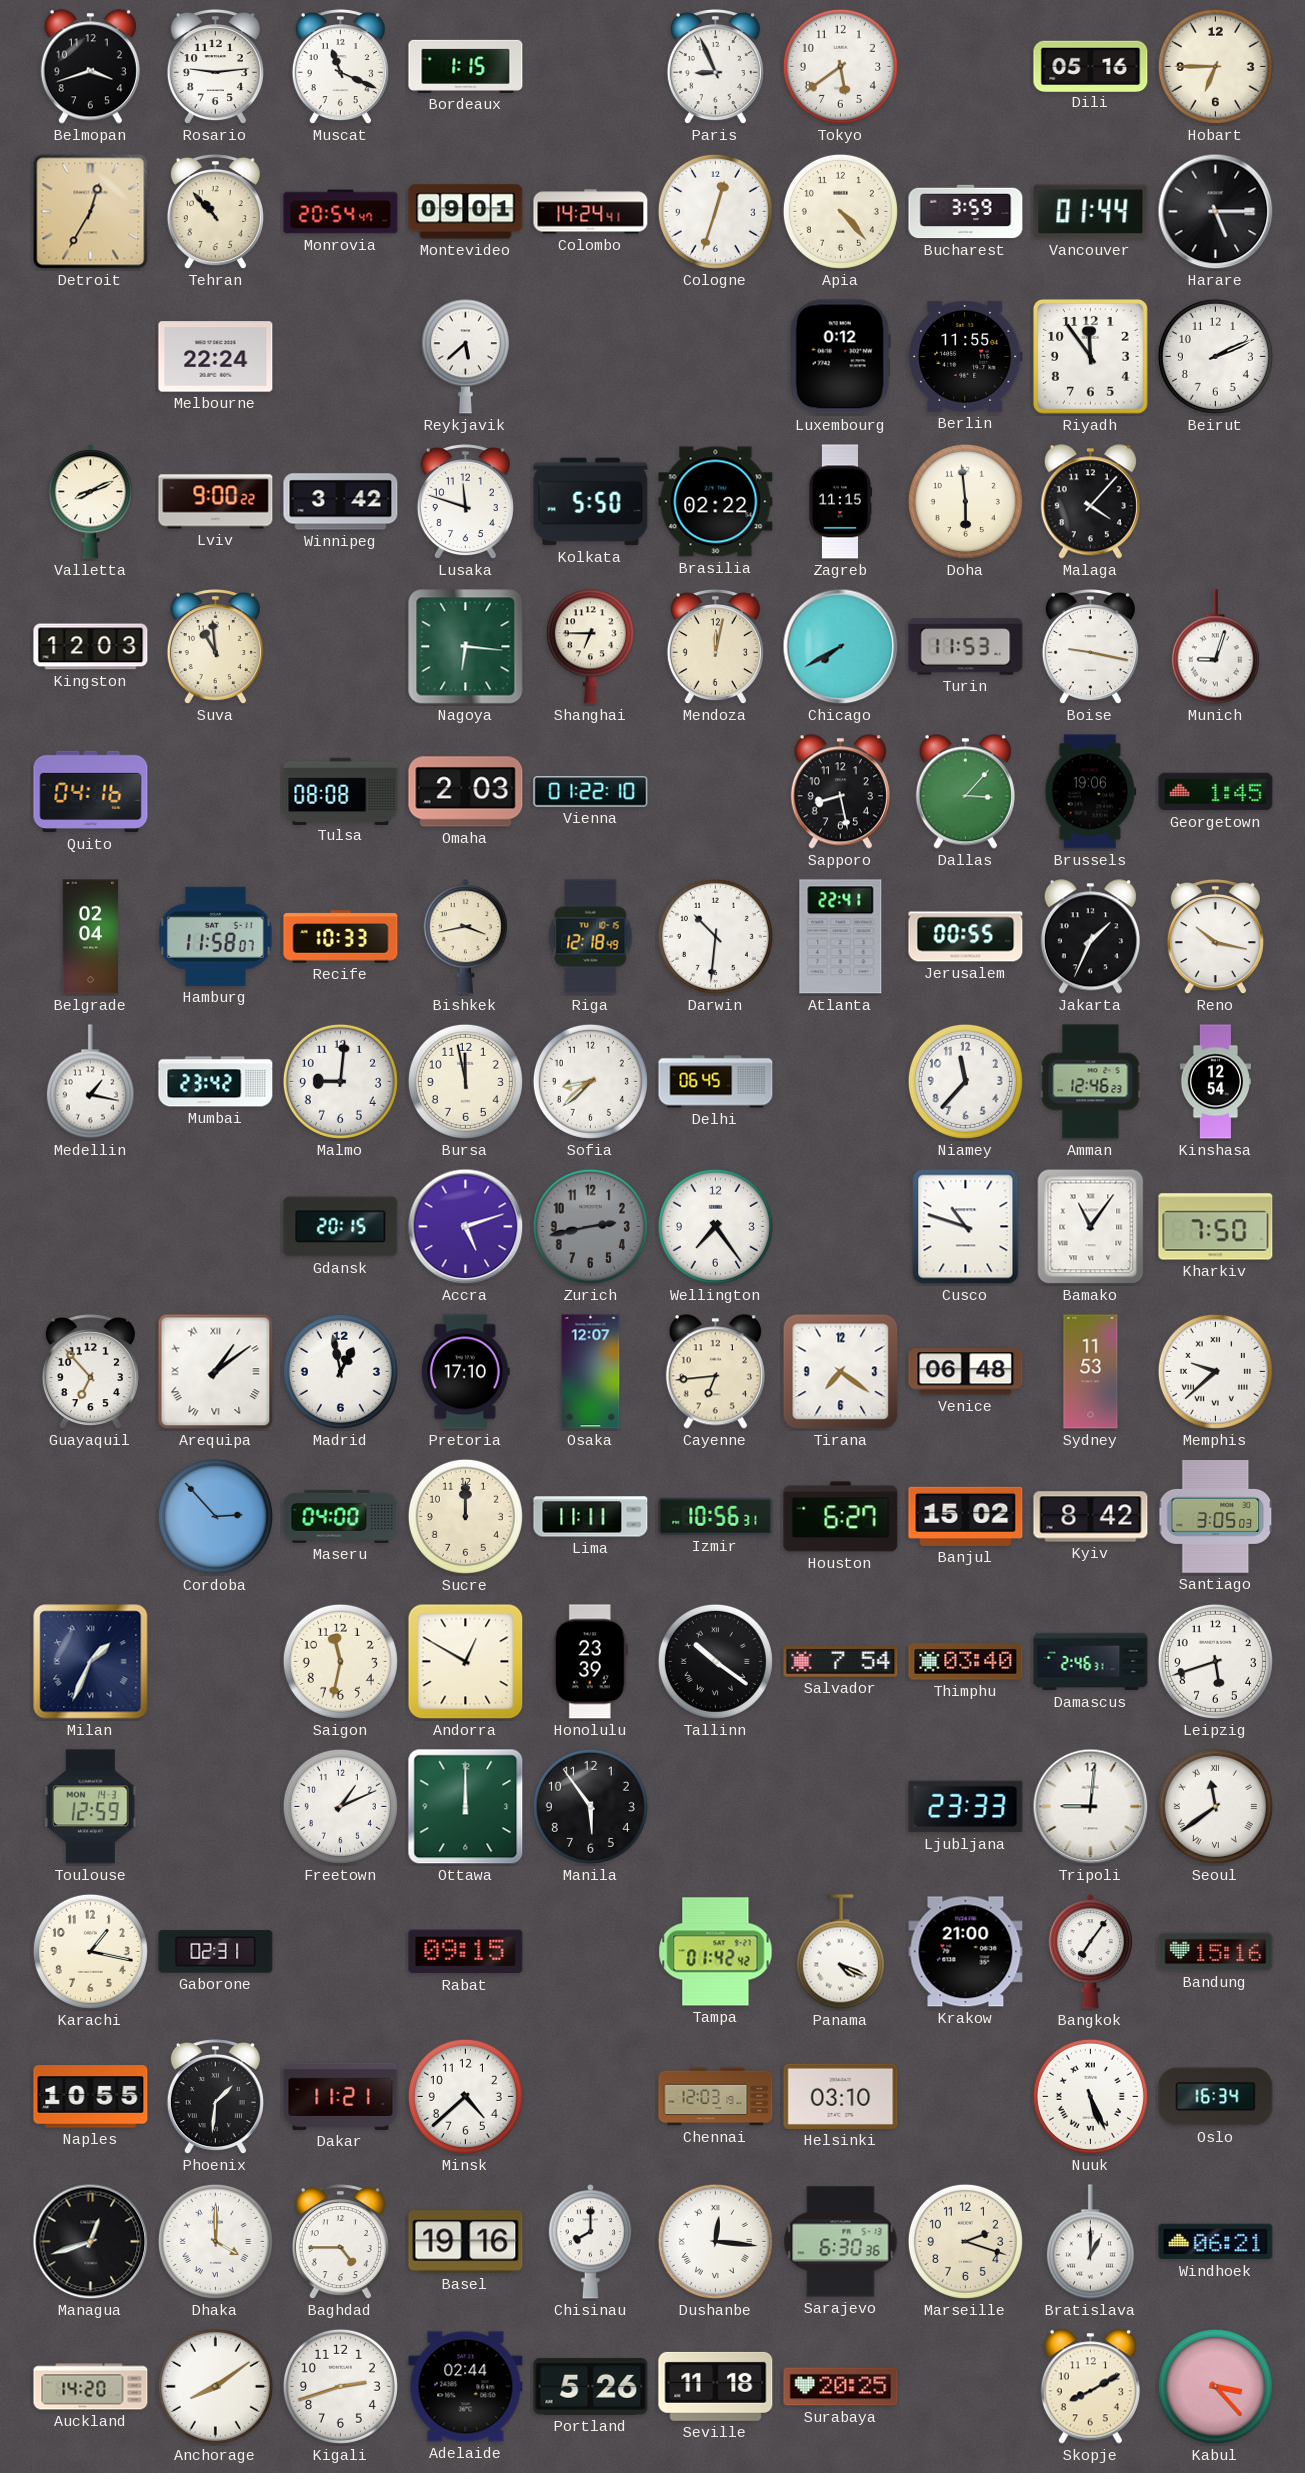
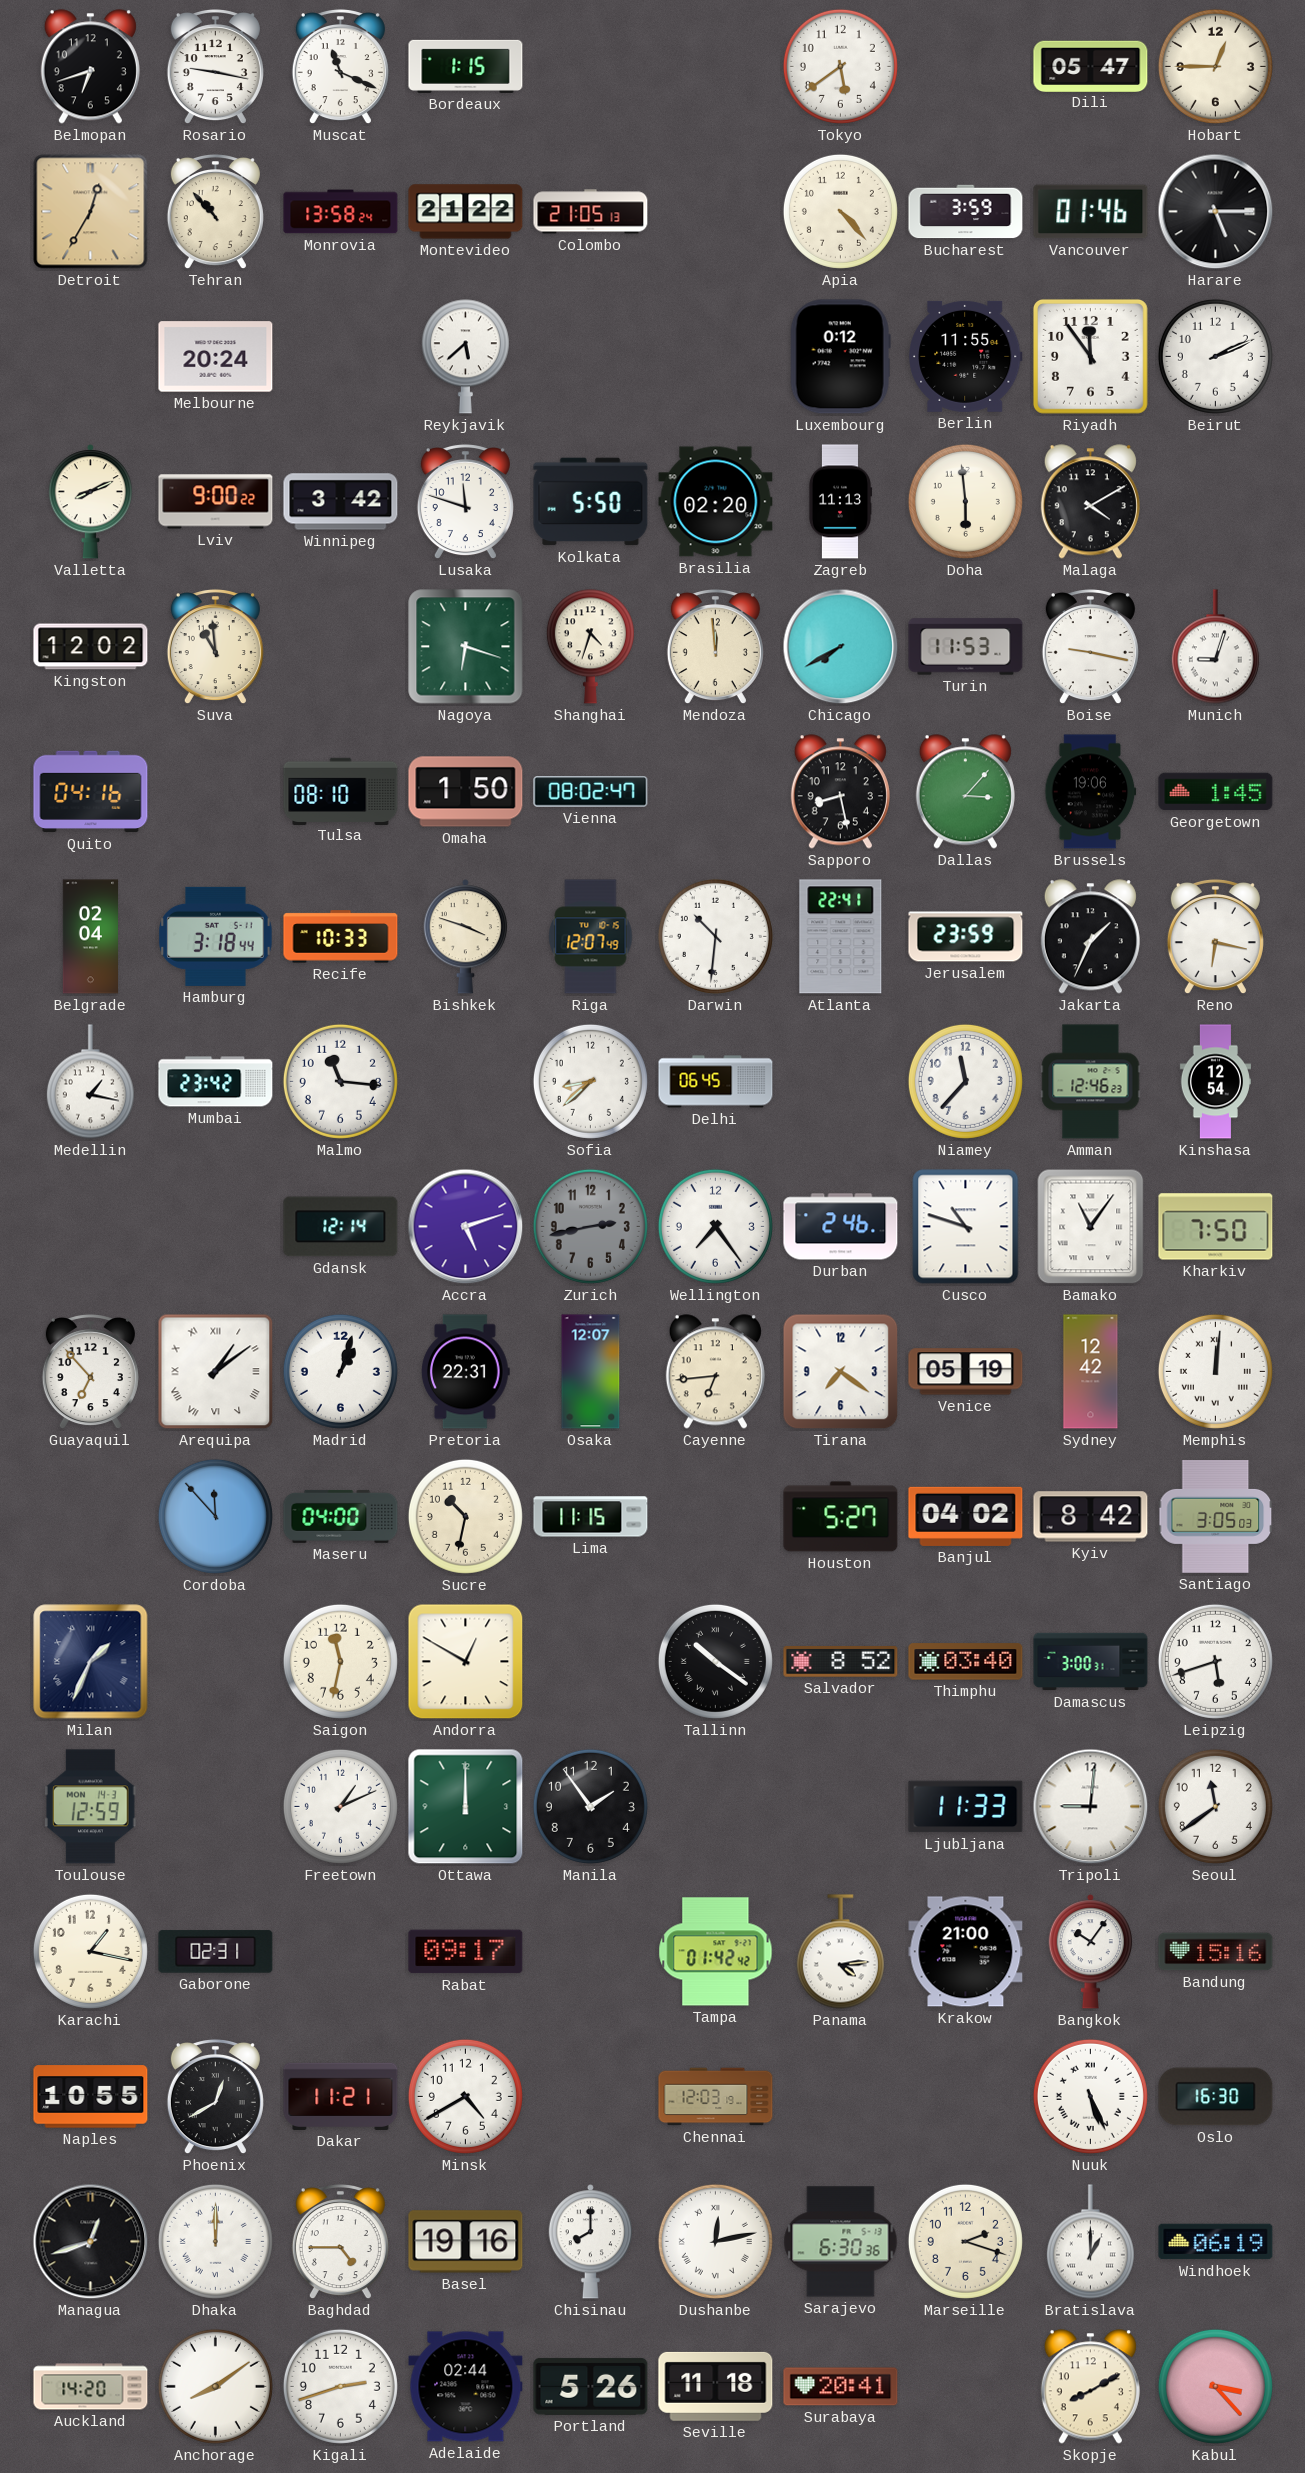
Belmopan: 3:42 -> 6:42 (90, 67)
Rosario: 9:14 -> 9:17 (215, 67)
Paris: 8:56 -> none (715, 67)
Dili: 05:16 -> 05:47 (1091, 66)
Hobart: 6:45 -> 12:45 (1215, 66)
Monrovia: 20:54 -> 13:58 (341, 212)
Montevideo: 09:01 -> 21:22 (466, 212)
Colombo: 14:24 -> 21:05 (591, 212)
Cologne: 12:33 -> none (715, 211)
Vancouver: 01:44 -> 01:46 (1091, 212)
Melbourne: 22:24 -> 20:24 (216, 357)
Brasilia: 02:22 -> 02:20 (716, 502)
Zagreb: 11:15 -> 11:13 (839, 502)
Malaga: 4:07 -> 4:10 (1090, 502)
Kingston: 12:03 -> 12:02 (91, 647)
Nagoya: 6:16 -> 6:18 (466, 647)
Shanghai: 6:45 -> 4:33 (590, 647)
Mendoza: 12:02 -> 11:59 (715, 647)
Tulsa: 08:08 -> 08:10 (341, 791)
Omaha: 2:03 -> 1:50 (466, 792)
Vienna: 01:22 -> 08:02 (591, 792)
Hamburg: 11:58 -> 3:18 (216, 936)
Bishkek: 3:43 -> 3:48 (465, 937)
Riga: 12:18 -> 12:07 (591, 937)
Jerusalem: 00:55 -> 23:59 (966, 937)
Reno: 10:17 -> 6:17 (1215, 937)
Malmo: 9:01 -> 11:16 (340, 1081)
Bursa: 11:58 -> none (465, 1081)
Gdansk: 20:15 -> 12:14 (341, 1227)
Durban: none -> 2:46 (841, 1227)
Madrid: 12:58 -> 1:03 (340, 1371)
Pretoria: 17:10 -> 22:31 (466, 1372)
Venice: 06:48 -> 05:19 (966, 1372)
Sydney: 11:53 -> 12:42 (1091, 1372)
Memphis: 9:38 -> 12:01 (1215, 1371)
Cordoba: 2:53 -> 11:53 (215, 1516)
Sucre: 12:00 -> 10:32 (465, 1516)
Lima: 11:11 -> 11:15 (591, 1517)
Izmir: 10:56 -> none (716, 1516)
Houston: 6:27 -> 5:27 (841, 1517)
Banjul: 15:02 -> 04:02 (966, 1516)
Honolulu: 23:39 -> none (590, 1662)
Salvador: 7:54 -> 8:52 (841, 1662)
Damascus: 2:46 -> 3:00 (1091, 1662)
Manila: 5:54 -> 1:54 (590, 1806)
Ljubljana: 23:33 -> 11:33 (966, 1807)
Seoul numerals: Roman -> Arabic (1215, 1806)
Rabat: 09:15 -> 09:17 (466, 1952)
Panama: 4:19 -> 4:14 (840, 1952)
Bangkok: 7:06 -> 10:06 (1090, 1952)
Phoenix: 1:31 -> 12:40 (215, 2097)
Minsk: 4:38 -> 4:40 (465, 2096)
Helsinki: 03:10 -> none (841, 2096)
Oslo: 16:34 -> 16:30 (1216, 2097)
Dhaka: 4:00 -> 12:00 (215, 2241)
Dushanbe: 12:16 -> 12:13 (715, 2241)
Windhoek: 06:21 -> 06:19 (1216, 2242)
Surabaya: 20:25 -> 20:41 (841, 2387)
